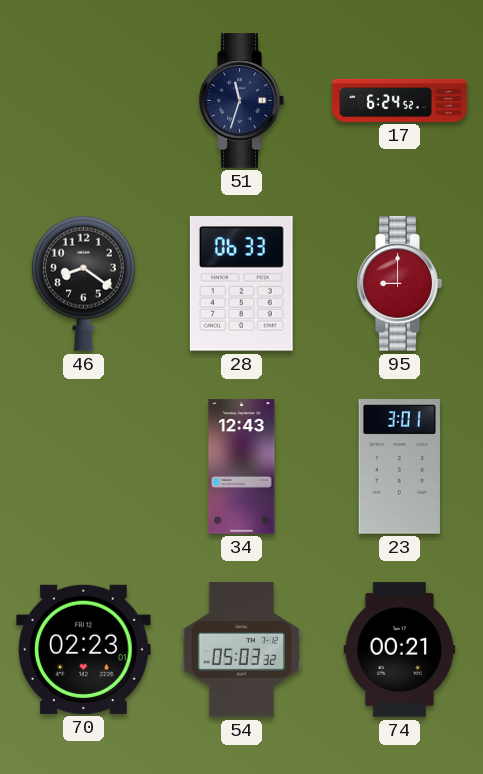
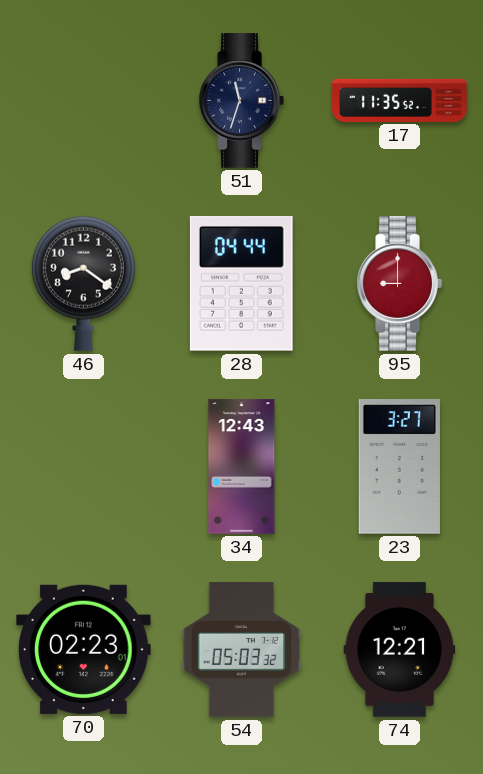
17: 6:24 -> 11:35 (400, 100)
28: 06:33 -> 04:44 (241, 284)
23: 3:01 -> 3:27 (399, 467)
74: 00:21 -> 12:21 (400, 650)
